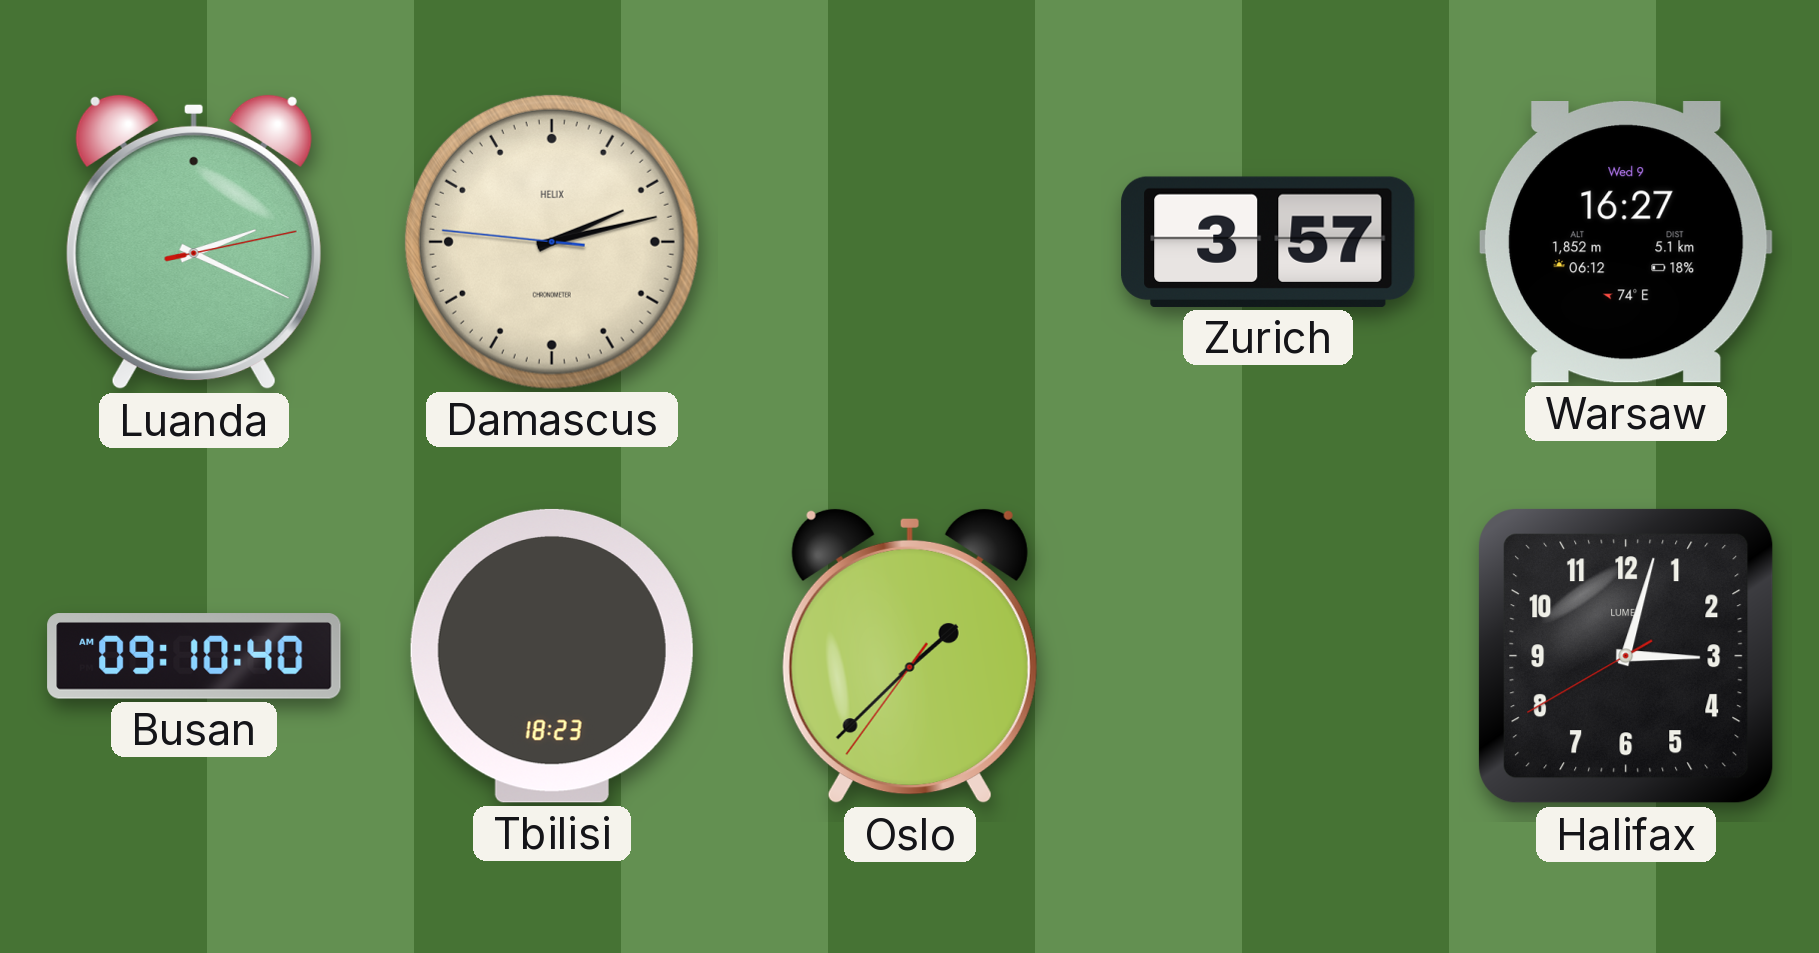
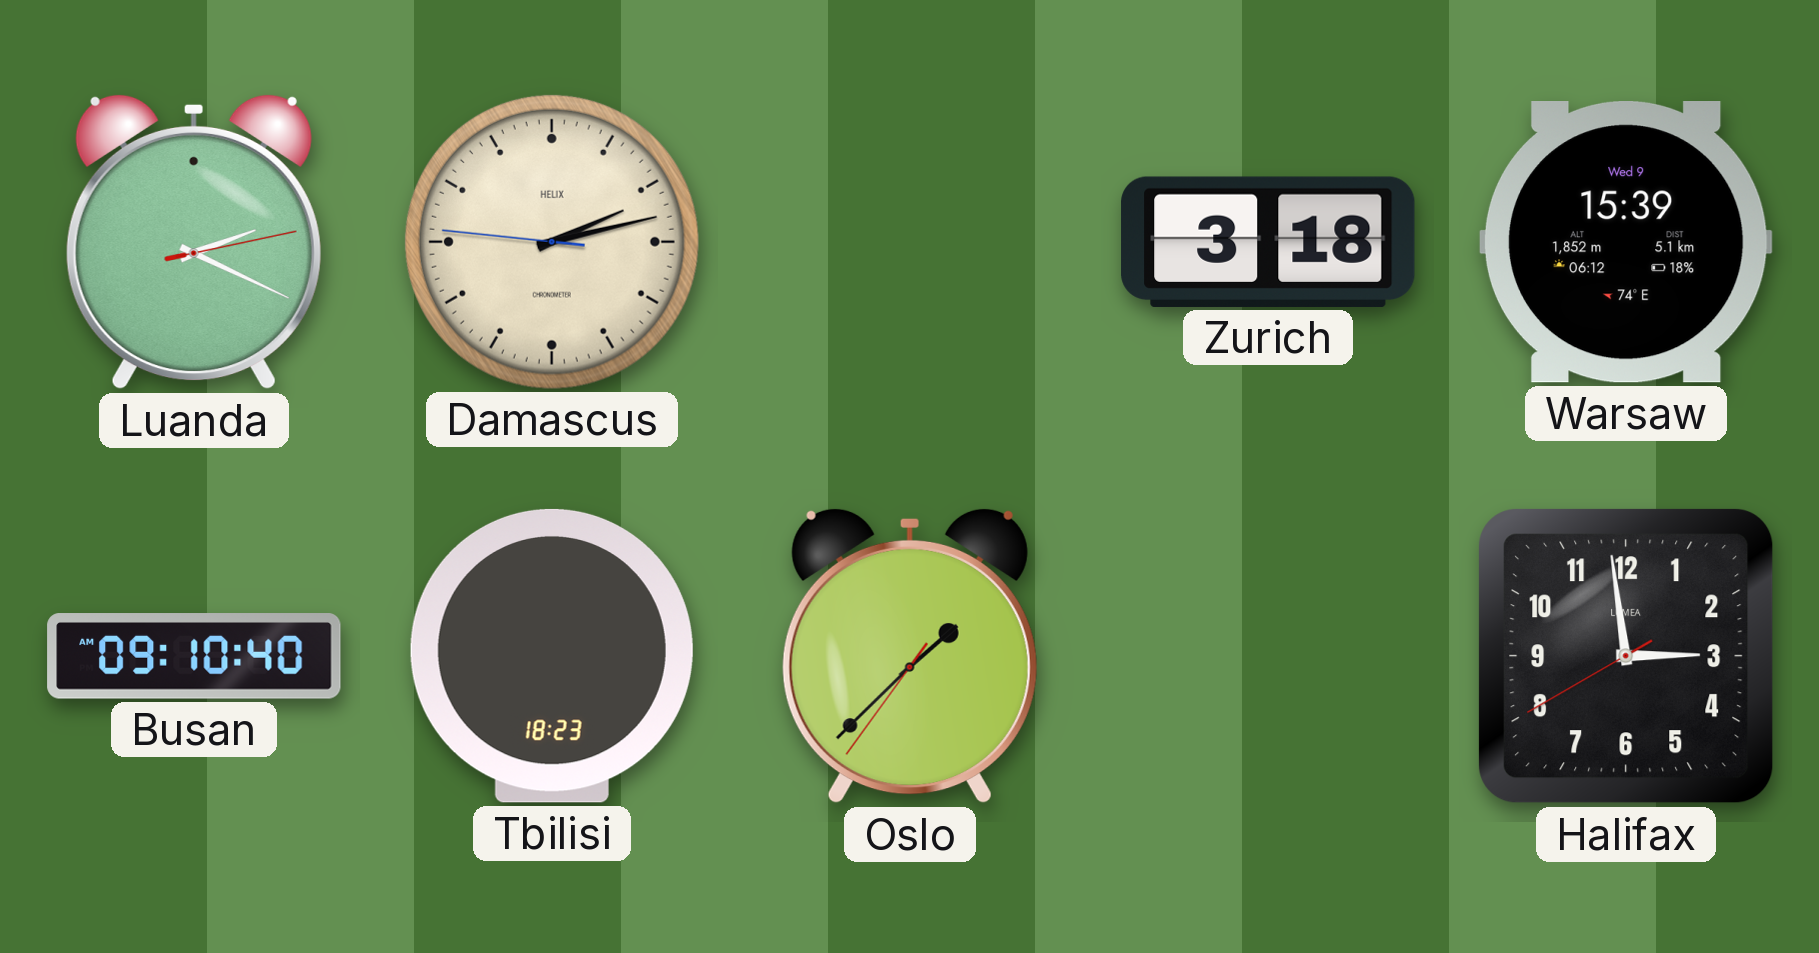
Zurich: 3:57 -> 3:18 (1268, 242)
Warsaw: 16:27 -> 15:39 (1626, 243)
Halifax: 3:02 -> 2:58 (1626, 656)
